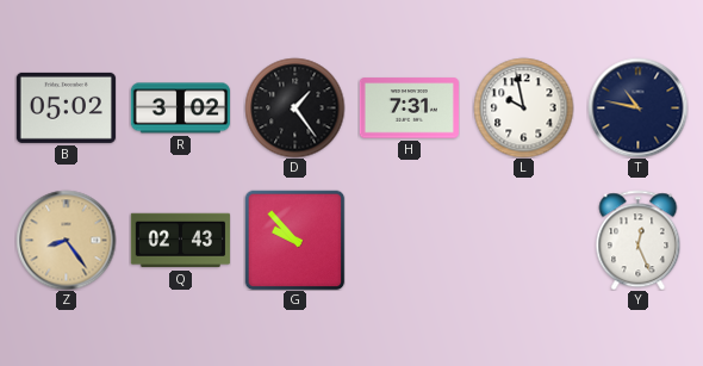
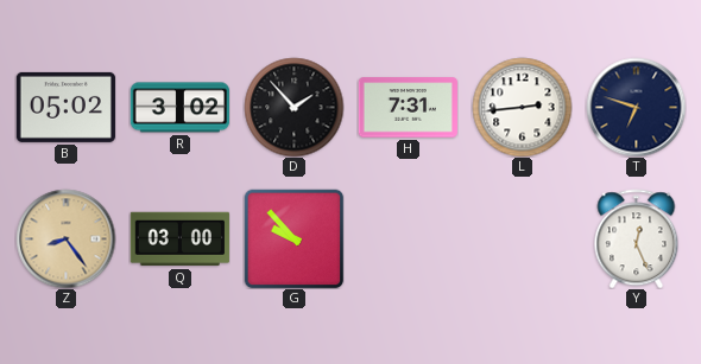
D: 1:24 -> 1:53 (293, 107)
L: 9:58 -> 2:44 (522, 107)
T: 10:47 -> 6:48 (636, 107)
Q: 02:43 -> 03:00 (179, 240)
